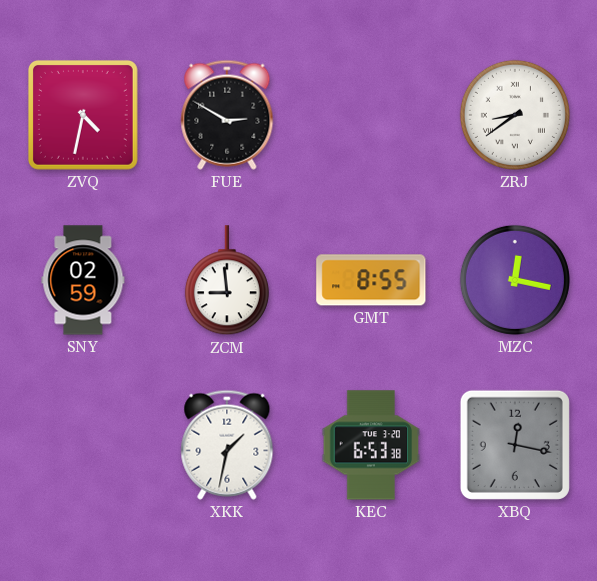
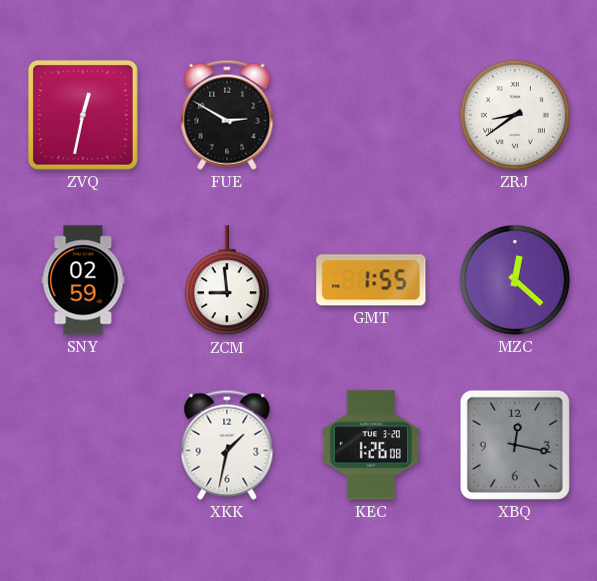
ZVQ: 4:32 -> 12:32 (83, 115)
GMT: 8:55 -> 1:55 (371, 280)
MZC: 12:17 -> 12:22 (515, 280)
KEC: 6:53 -> 1:26 (371, 445)
